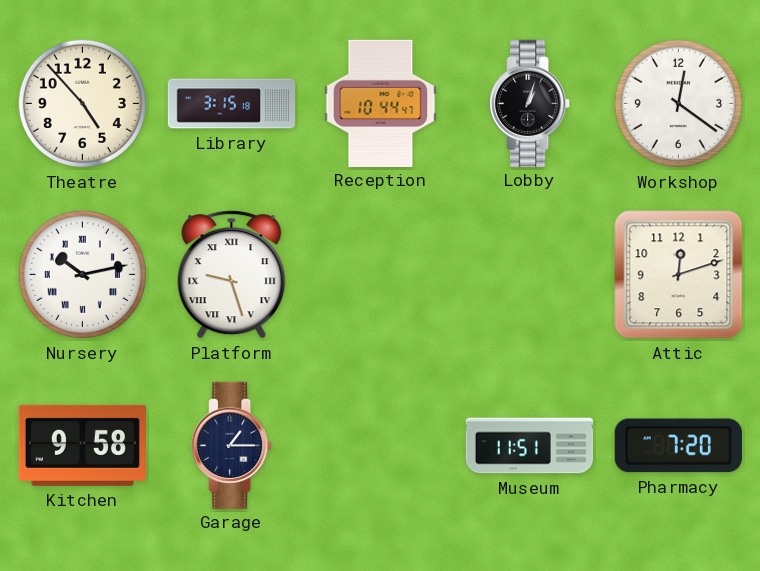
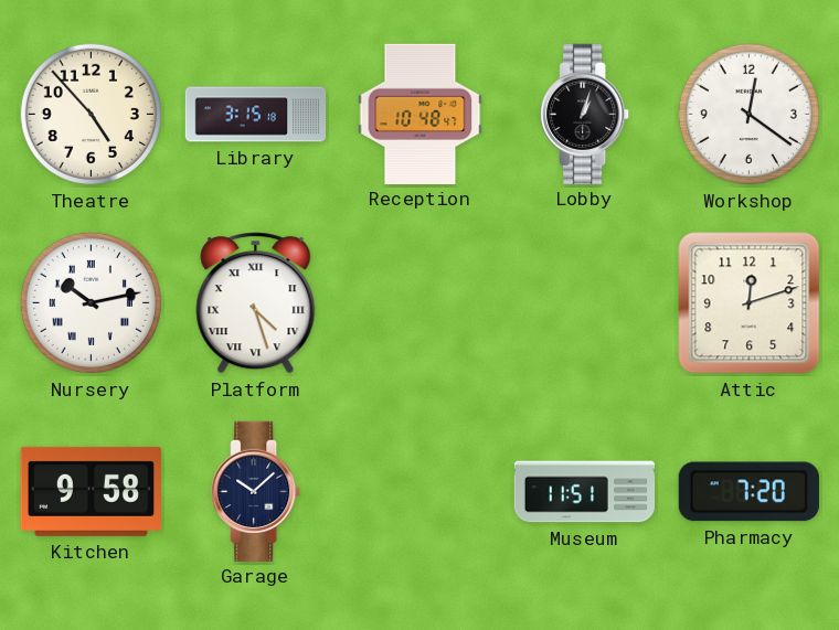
Reception: 10:44 -> 10:48 (421, 114)
Platform: 9:27 -> 4:27 (256, 303)
Garage: 1:15 -> 10:08 (256, 491)
